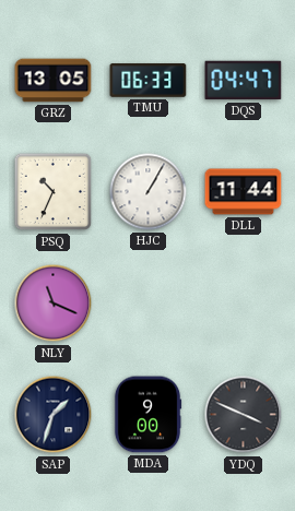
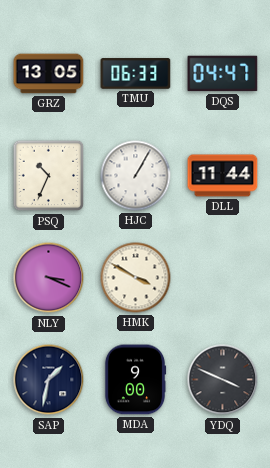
NLY: 11:19 -> 3:19 (49, 278)
HMK: none -> 3:50 (136, 278)
SAP: 1:33 -> 1:32 (49, 380)
